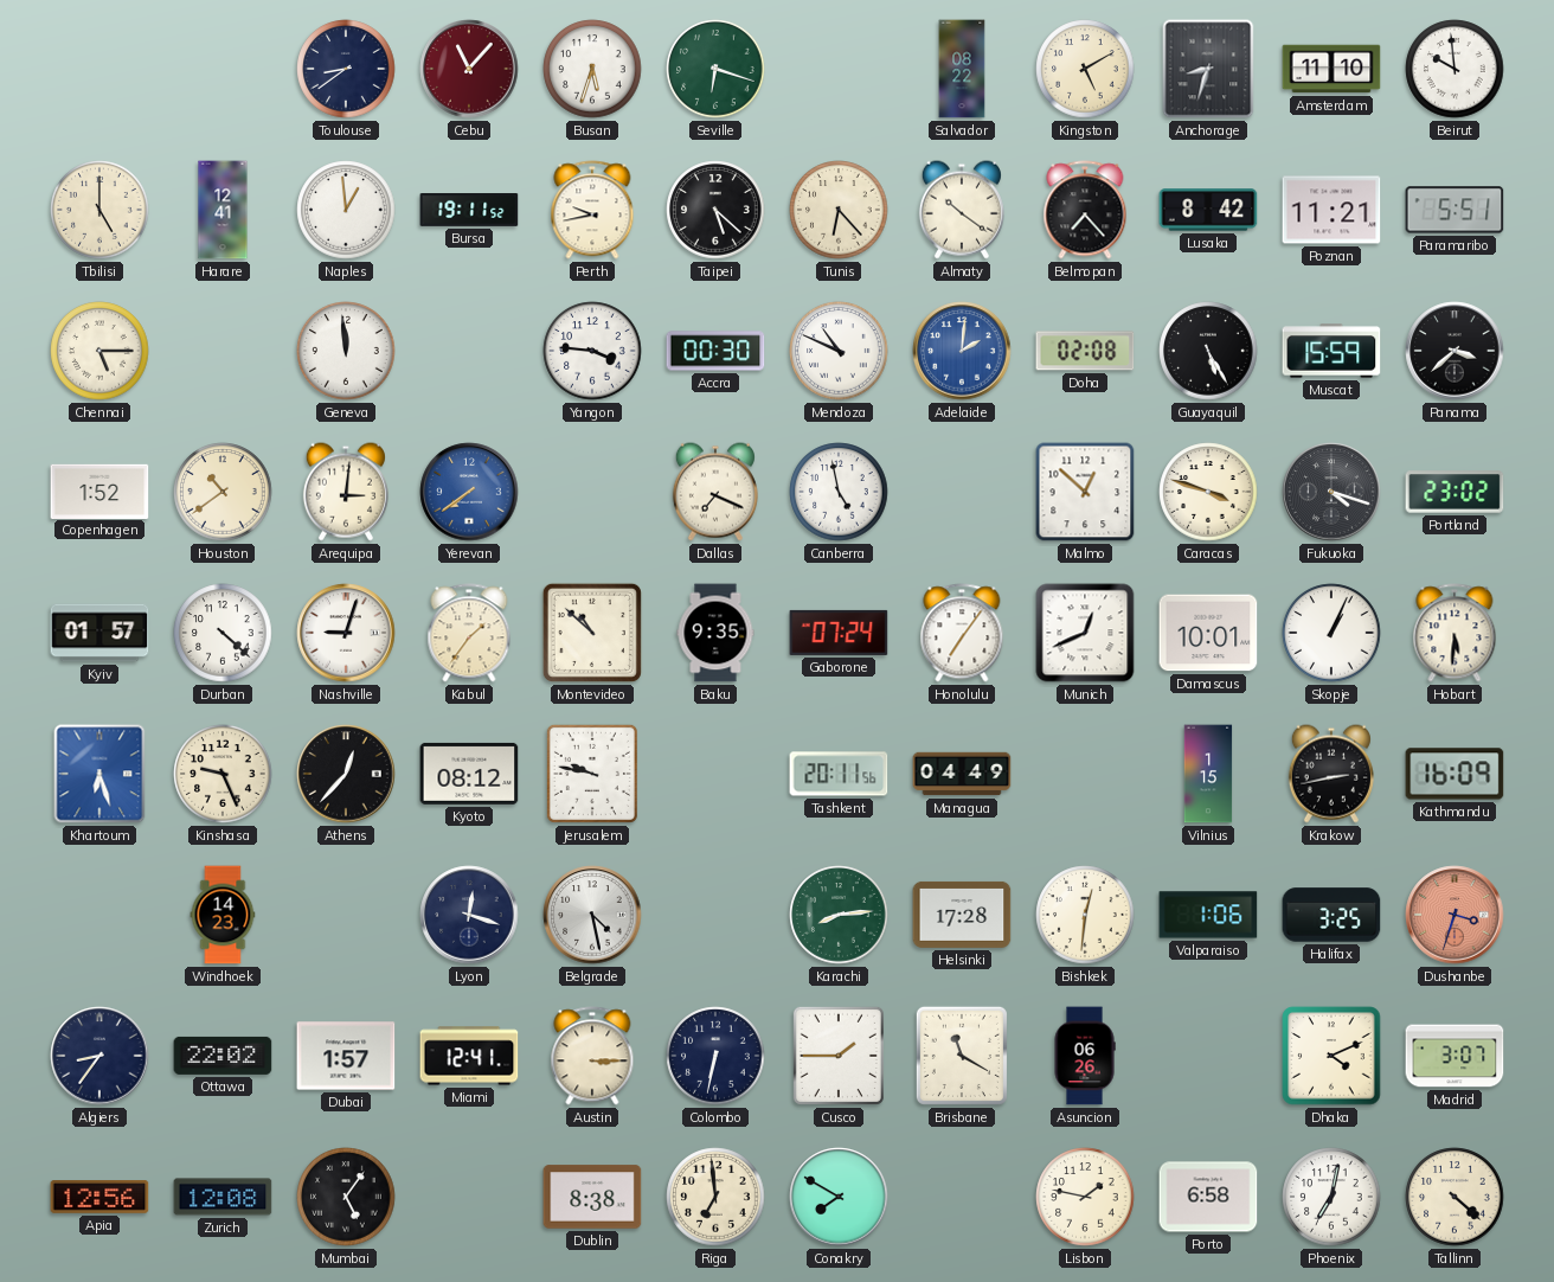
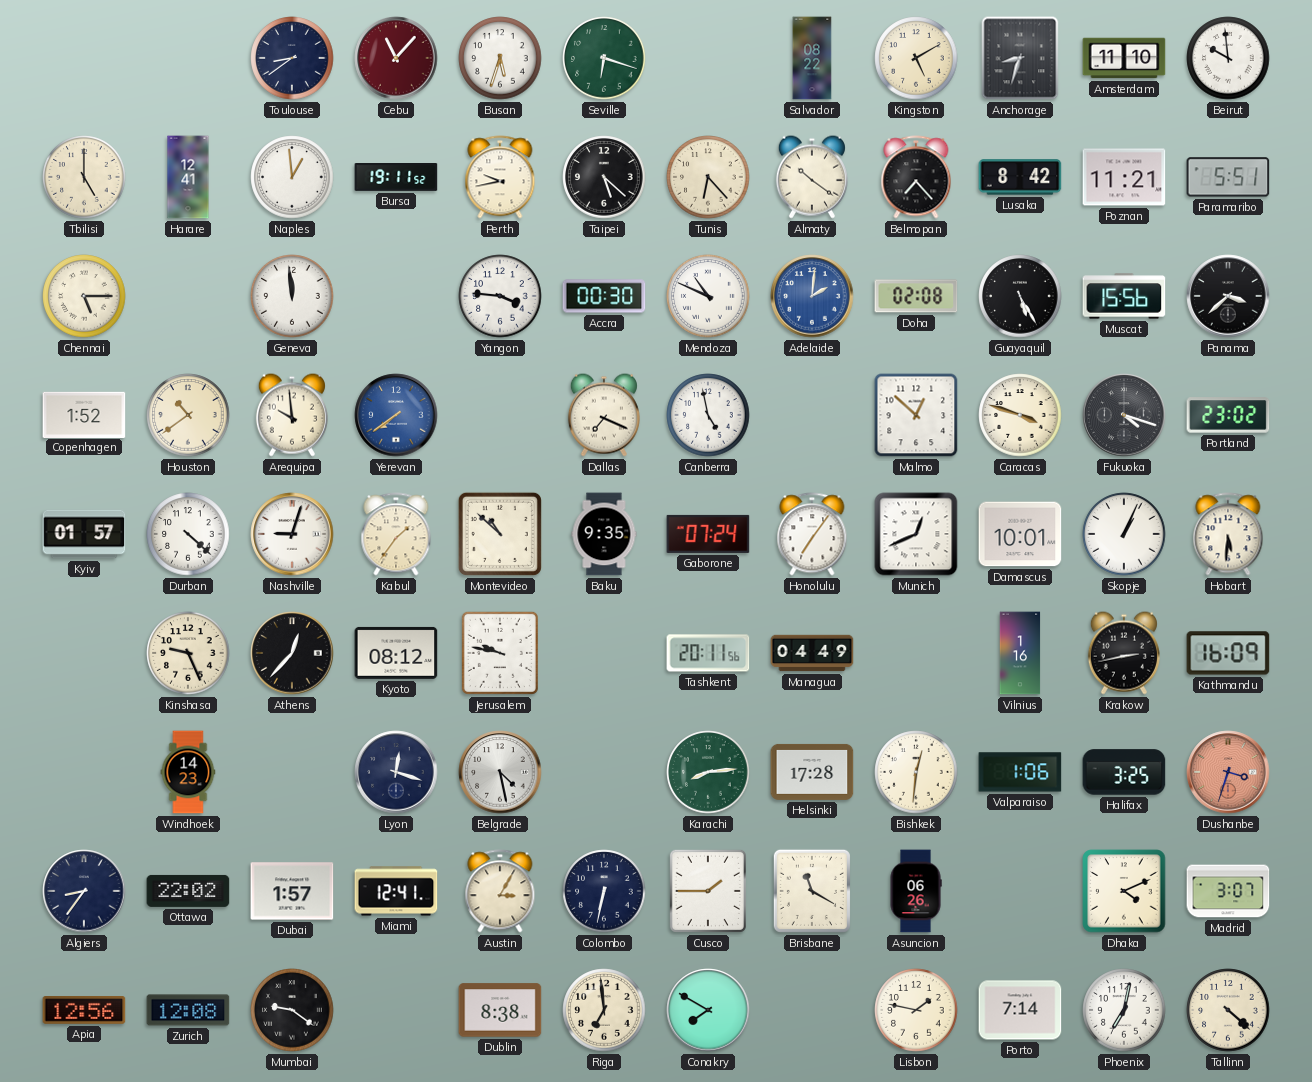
Muscat: 15:59 -> 15:56 (1124, 296)
Arequipa: 3:01 -> 9:59 (292, 415)
Khartoum: 6:27 -> none (99, 774)
Vilnius: 1:15 -> 1:16 (1020, 653)
Austin: 3:15 -> 3:05 (500, 891)
Mumbai: 5:06 -> 9:21 (292, 1010)
Porto: 6:58 -> 7:14 (1020, 1010)
